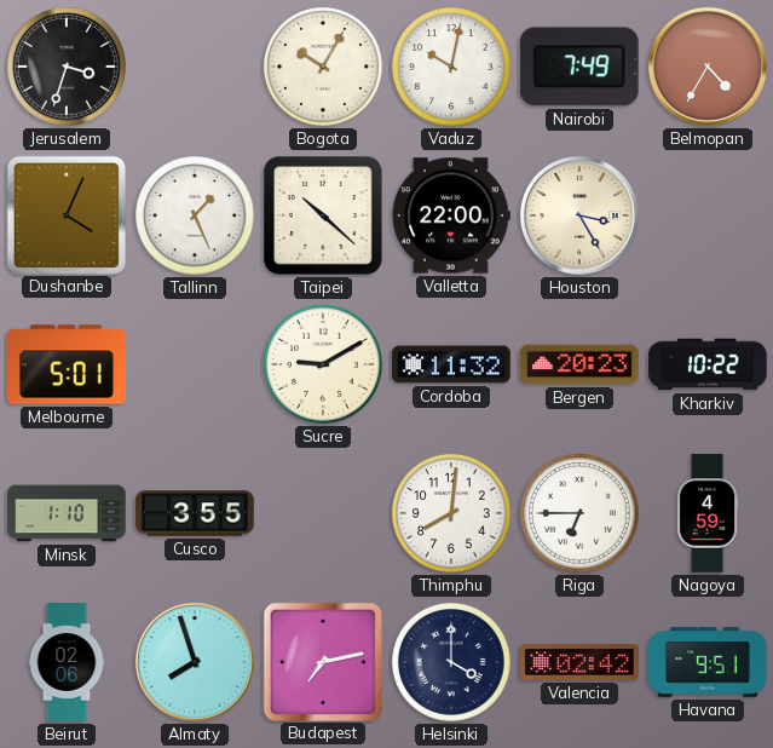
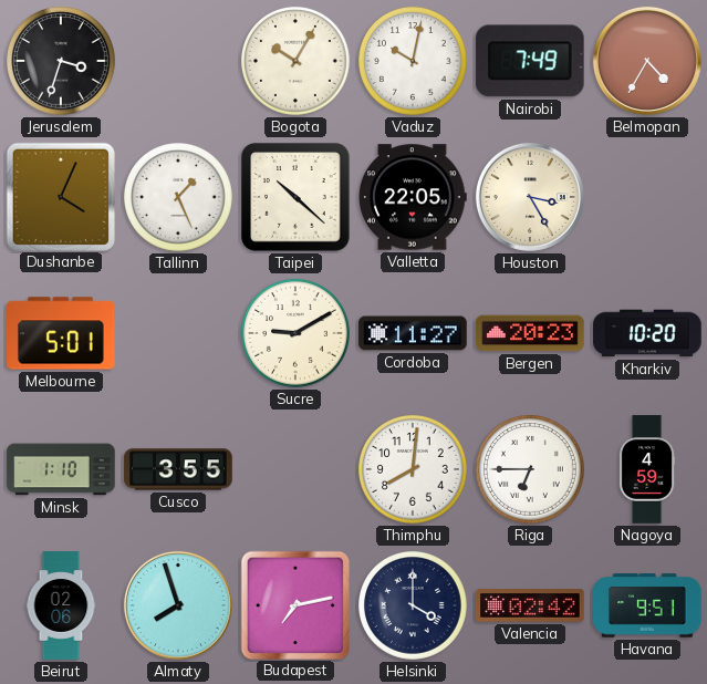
Valletta: 22:00 -> 22:05 (414, 197)
Cordoba: 11:32 -> 11:27 (413, 333)
Kharkiv: 10:22 -> 10:20 (647, 333)
